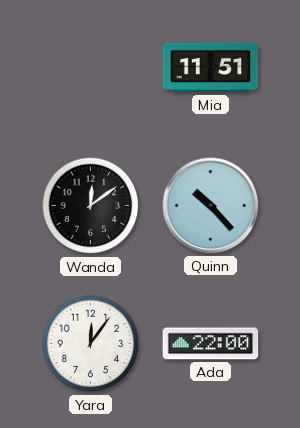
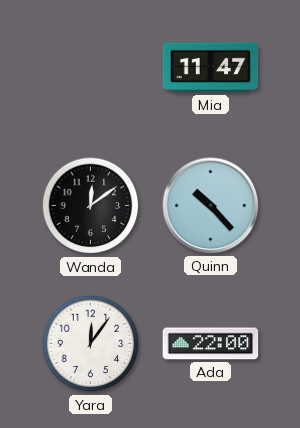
Mia: 11:51 -> 11:47 (211, 68)
